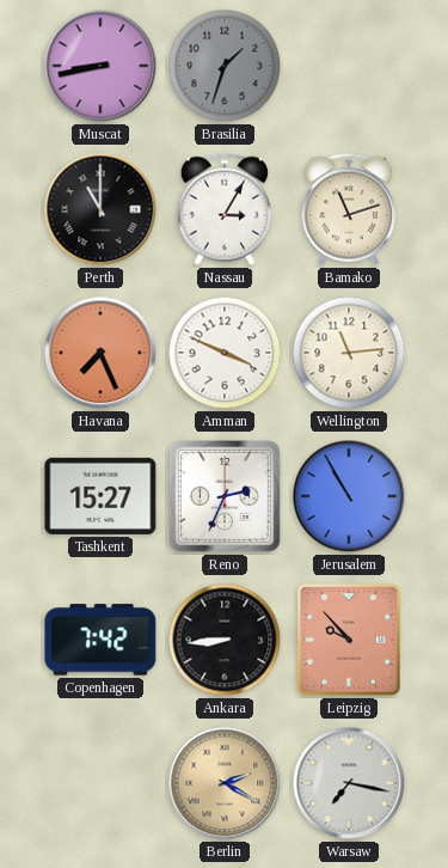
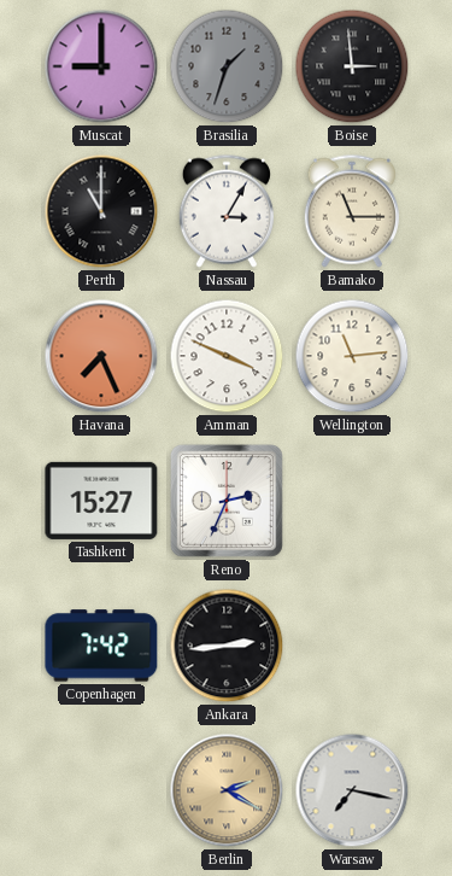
Muscat: 8:43 -> 9:00 (101, 66)
Boise: none -> 2:59 (352, 66)
Bamako: 11:12 -> 11:15 (352, 211)
Jerusalem: 10:55 -> none (349, 496)
Ankara: 8:44 -> 2:44 (227, 646)
Leipzig: 9:53 -> none (350, 641)
